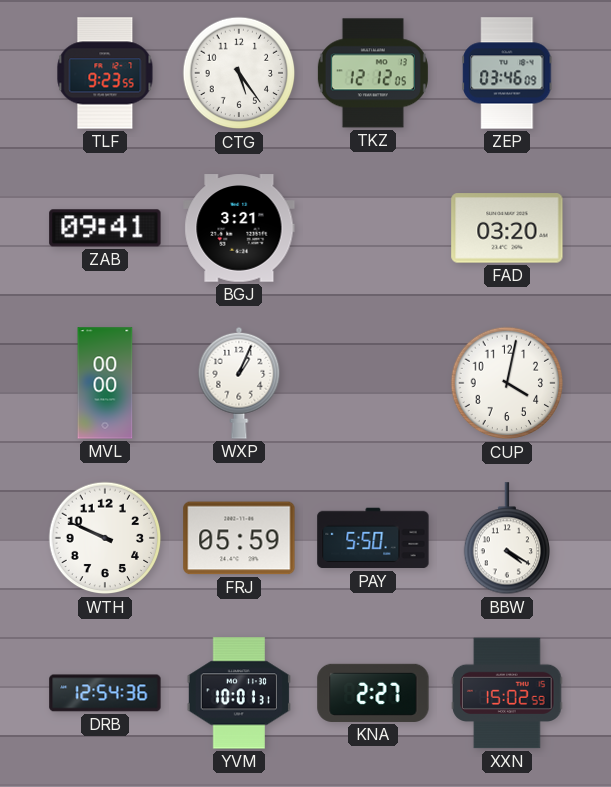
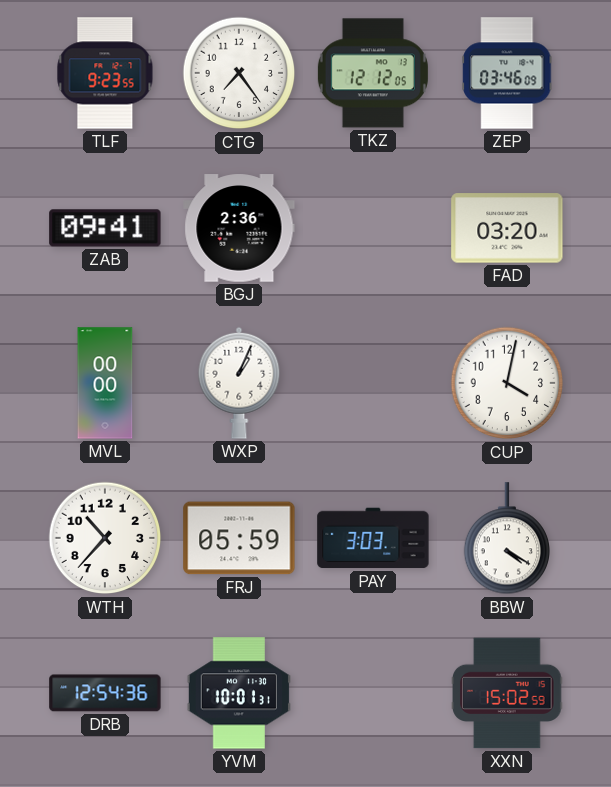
CTG: 5:24 -> 7:24 (239, 73)
BGJ: 3:21 -> 2:36 (239, 228)
WTH: 9:49 -> 10:37 (105, 538)
PAY: 5:50 -> 3:03 (373, 538)
KNA: 2:27 -> none (373, 693)
